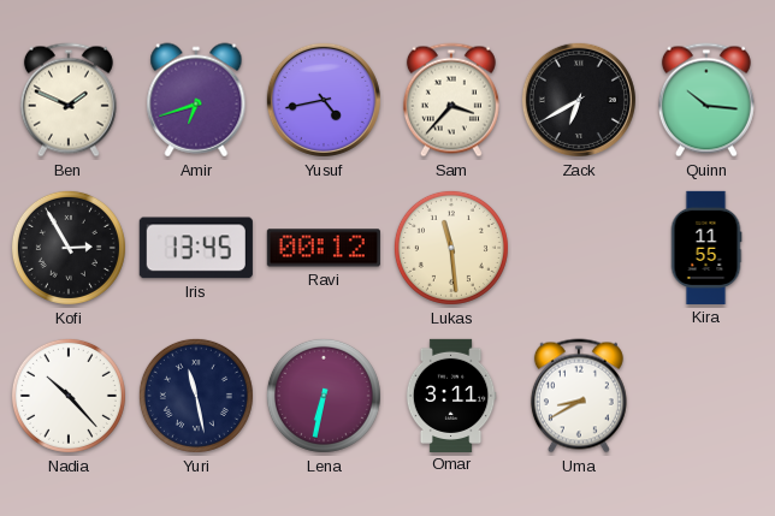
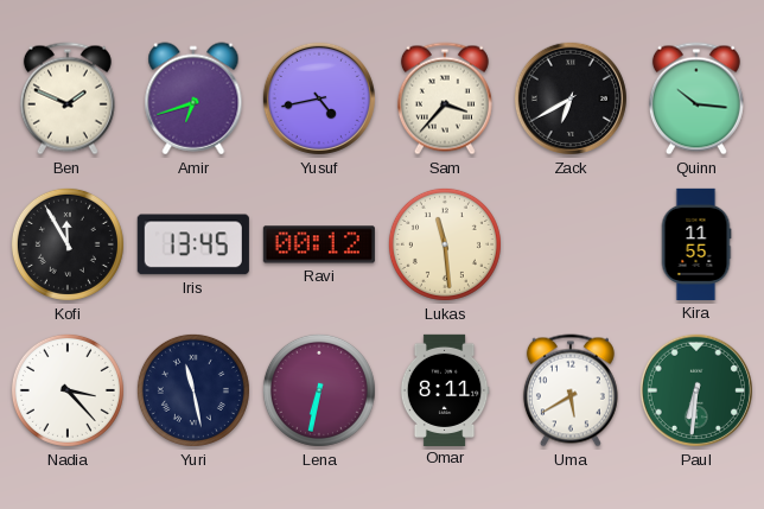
Kofi: 2:55 -> 11:55 (68, 244)
Nadia: 10:23 -> 3:23 (68, 390)
Omar: 3:11 -> 8:11 (445, 389)
Uma: 8:40 -> 5:40 (571, 390)
Paul: none -> 6:31 (696, 390)
